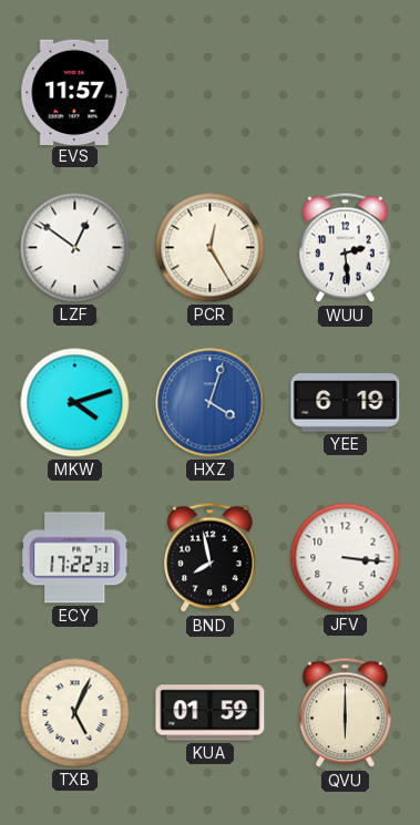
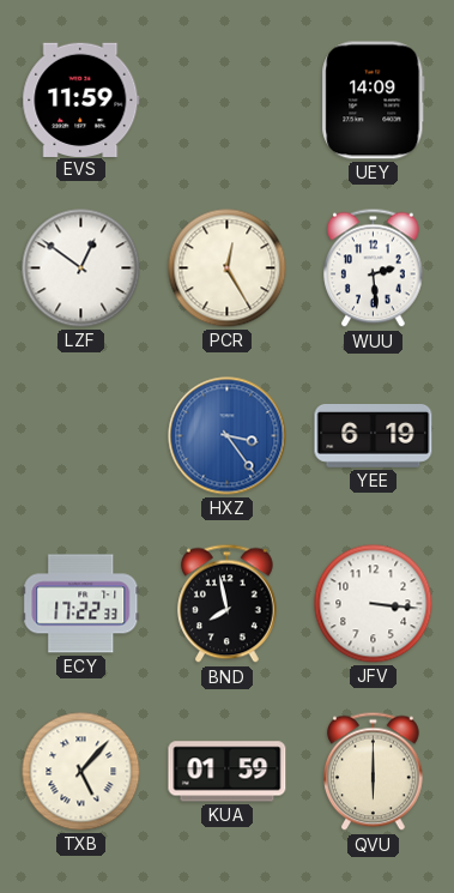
EVS: 11:57 -> 11:59 (81, 99)
UEY: none -> 14:09 (374, 101)
MKW: 4:12 -> none (75, 403)
HXZ: 4:03 -> 3:24 (228, 436)
TXB: 5:04 -> 5:07 (81, 772)
